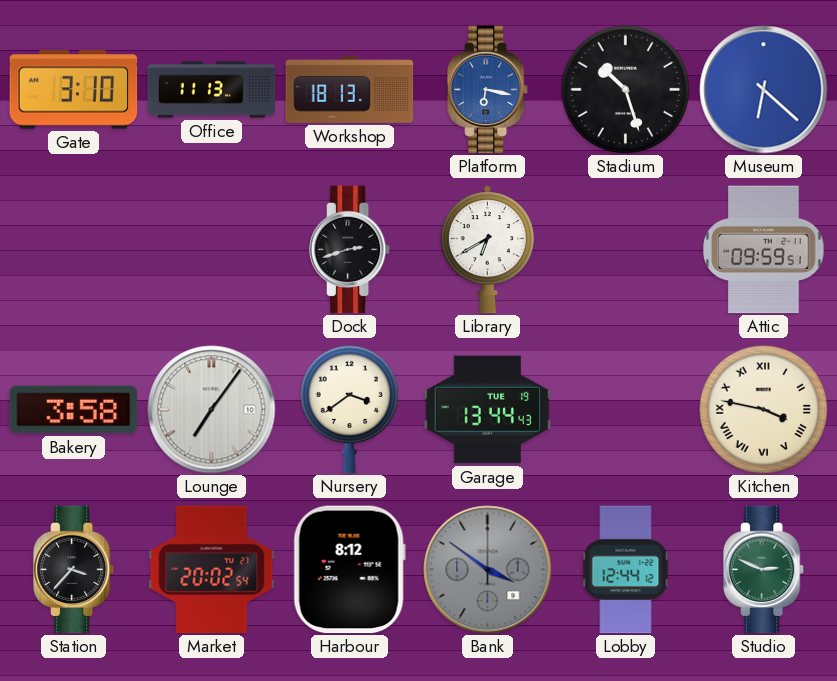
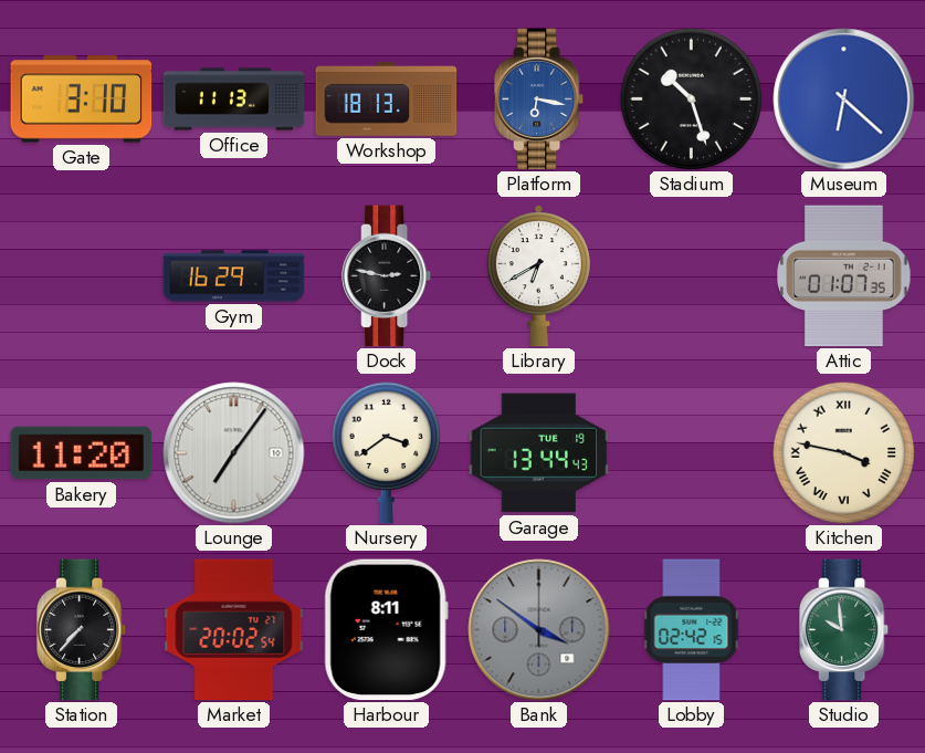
Gym: none -> 16:29 (234, 276)
Dock: 2:42 -> 2:47 (388, 276)
Attic: 09:59 -> 01:07 (844, 276)
Bakery: 3:58 -> 11:20 (82, 453)
Station: 3:37 -> 7:37 (83, 630)
Harbour: 8:12 -> 8:11 (386, 630)
Lobby: 12:44 -> 02:42 (692, 630)
Studio: 2:49 -> 9:59 (845, 630)
